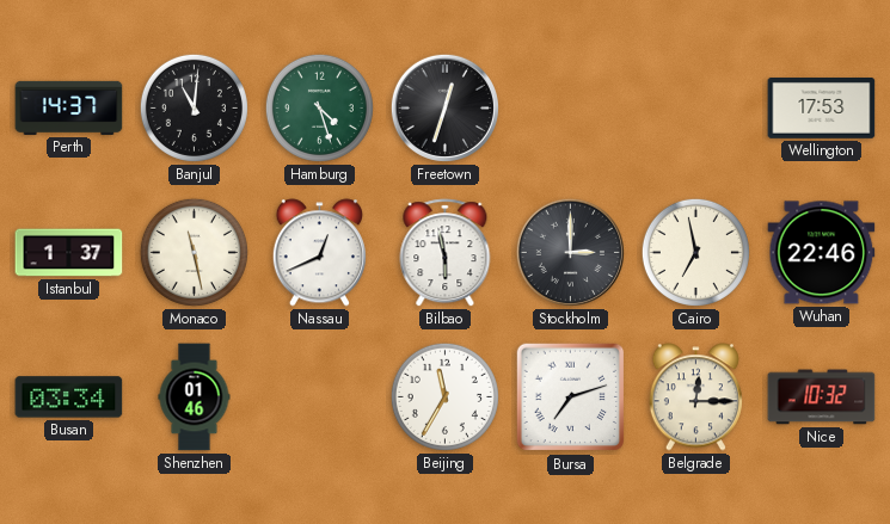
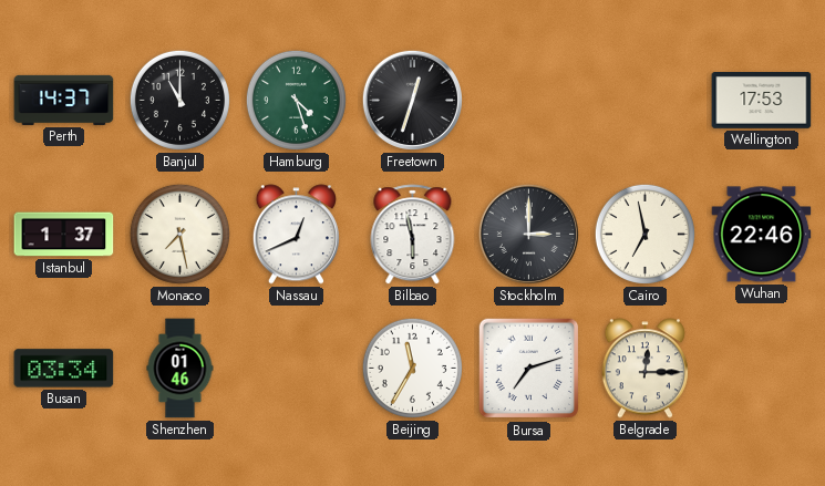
Banjul: 11:01 -> 11:00 (179, 100)
Monaco: 11:28 -> 7:28 (179, 234)
Nice: 10:32 -> none (822, 397)
